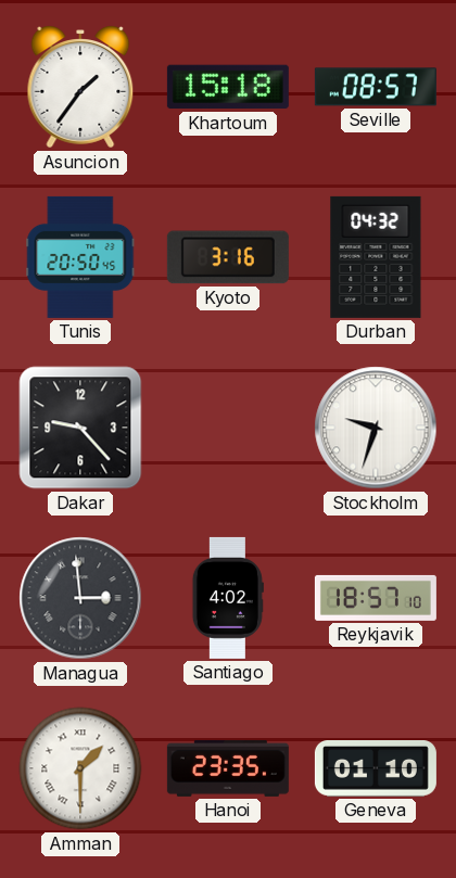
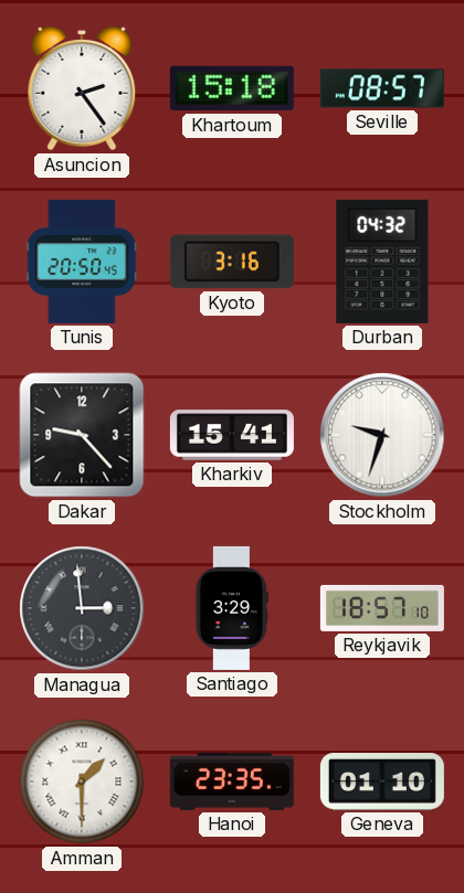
Asuncion: 1:36 -> 2:24 (82, 88)
Kharkiv: none -> 15:41 (232, 435)
Santiago: 4:02 -> 3:29 (232, 608)
